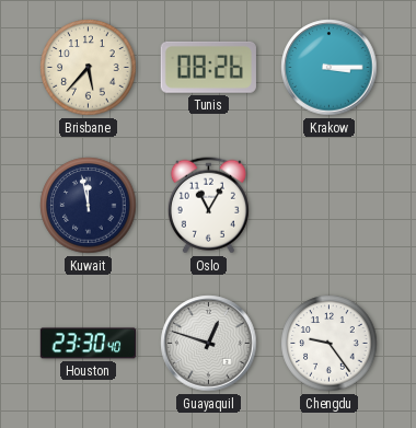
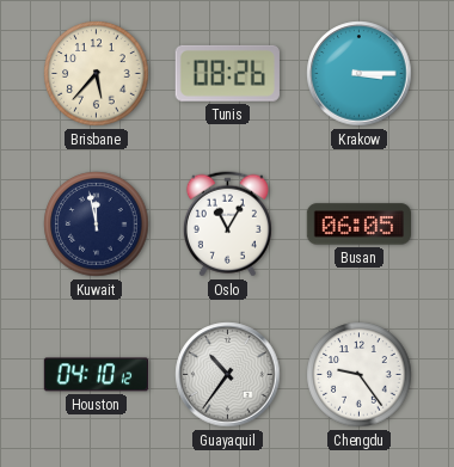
Busan: none -> 06:05 (358, 225)
Houston: 23:30 -> 04:10 (96, 375)
Guayaquil: 12:48 -> 10:36 (228, 375)
